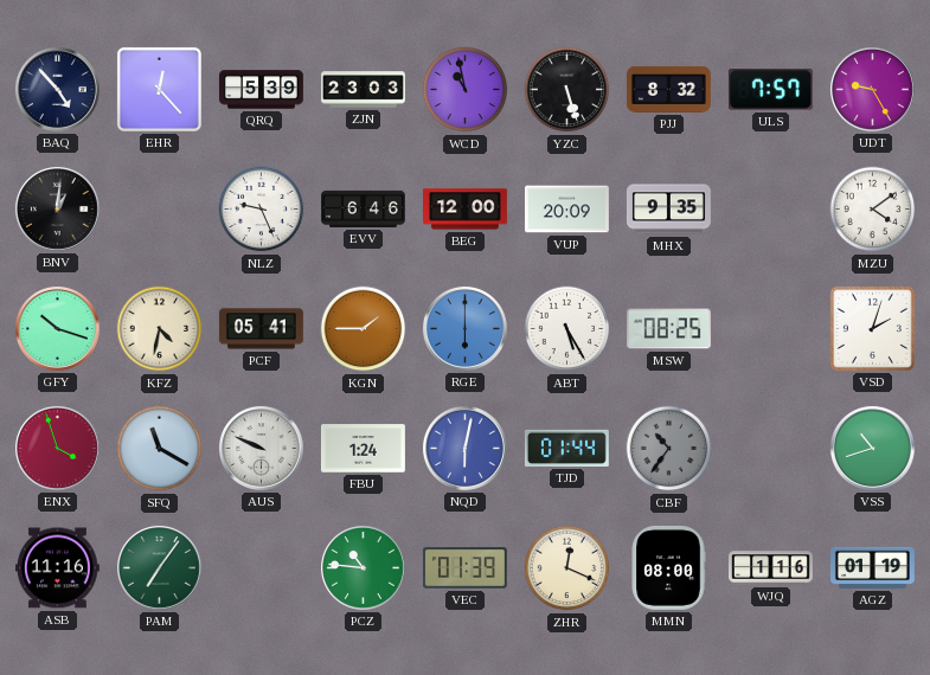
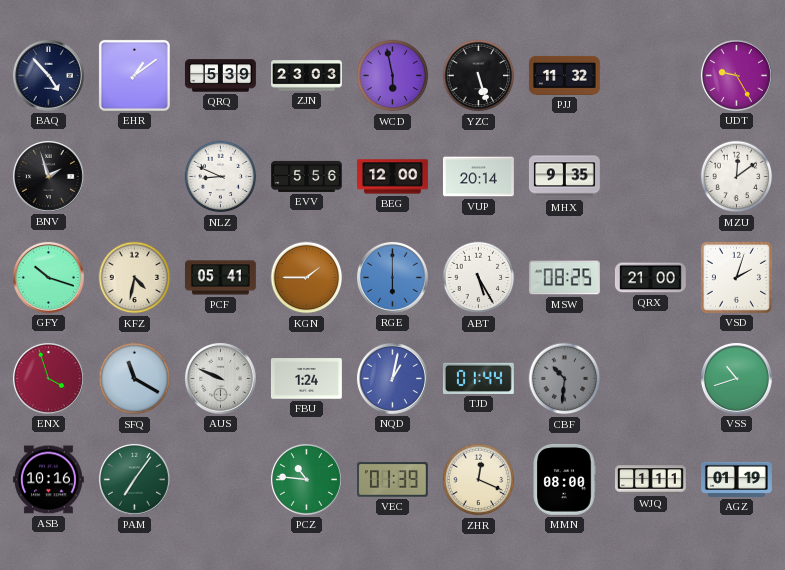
EHR: 12:23 -> 1:09 (134, 75)
WCD: 10:58 -> 5:58 (393, 76)
PJJ: 8:32 -> 11:32 (564, 75)
ULS: 7:57 -> none (770, 90)
BNV: 1:01 -> 1:57 (48, 176)
NLZ: 9:26 -> 8:49 (221, 177)
EVV: 6:46 -> 5:56 (307, 176)
VUP: 20:09 -> 20:14 (478, 177)
MZU: 4:09 -> 12:09 (737, 177)
QRX: none -> 21:00 (650, 278)
NQD: 6:02 -> 1:02 (392, 378)
CBF: 10:36 -> 10:31 (565, 379)
ASB: 11:16 -> 10:16 (48, 480)
WJQ: 1:16 -> 1:11 (651, 480)
